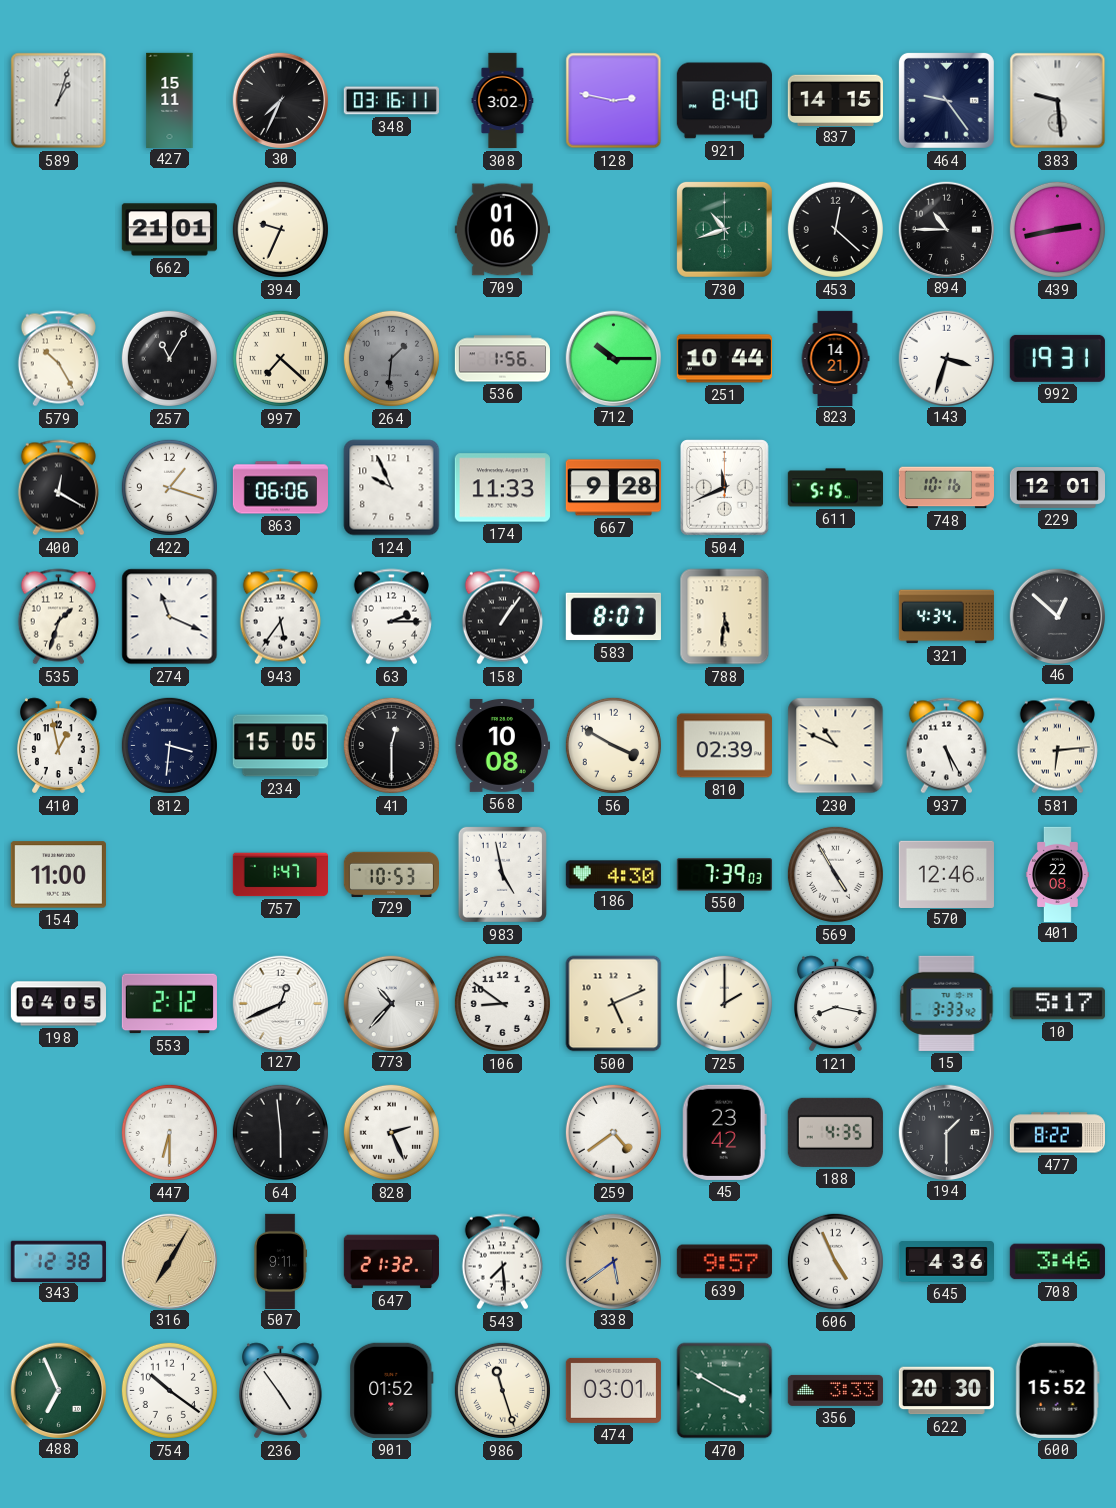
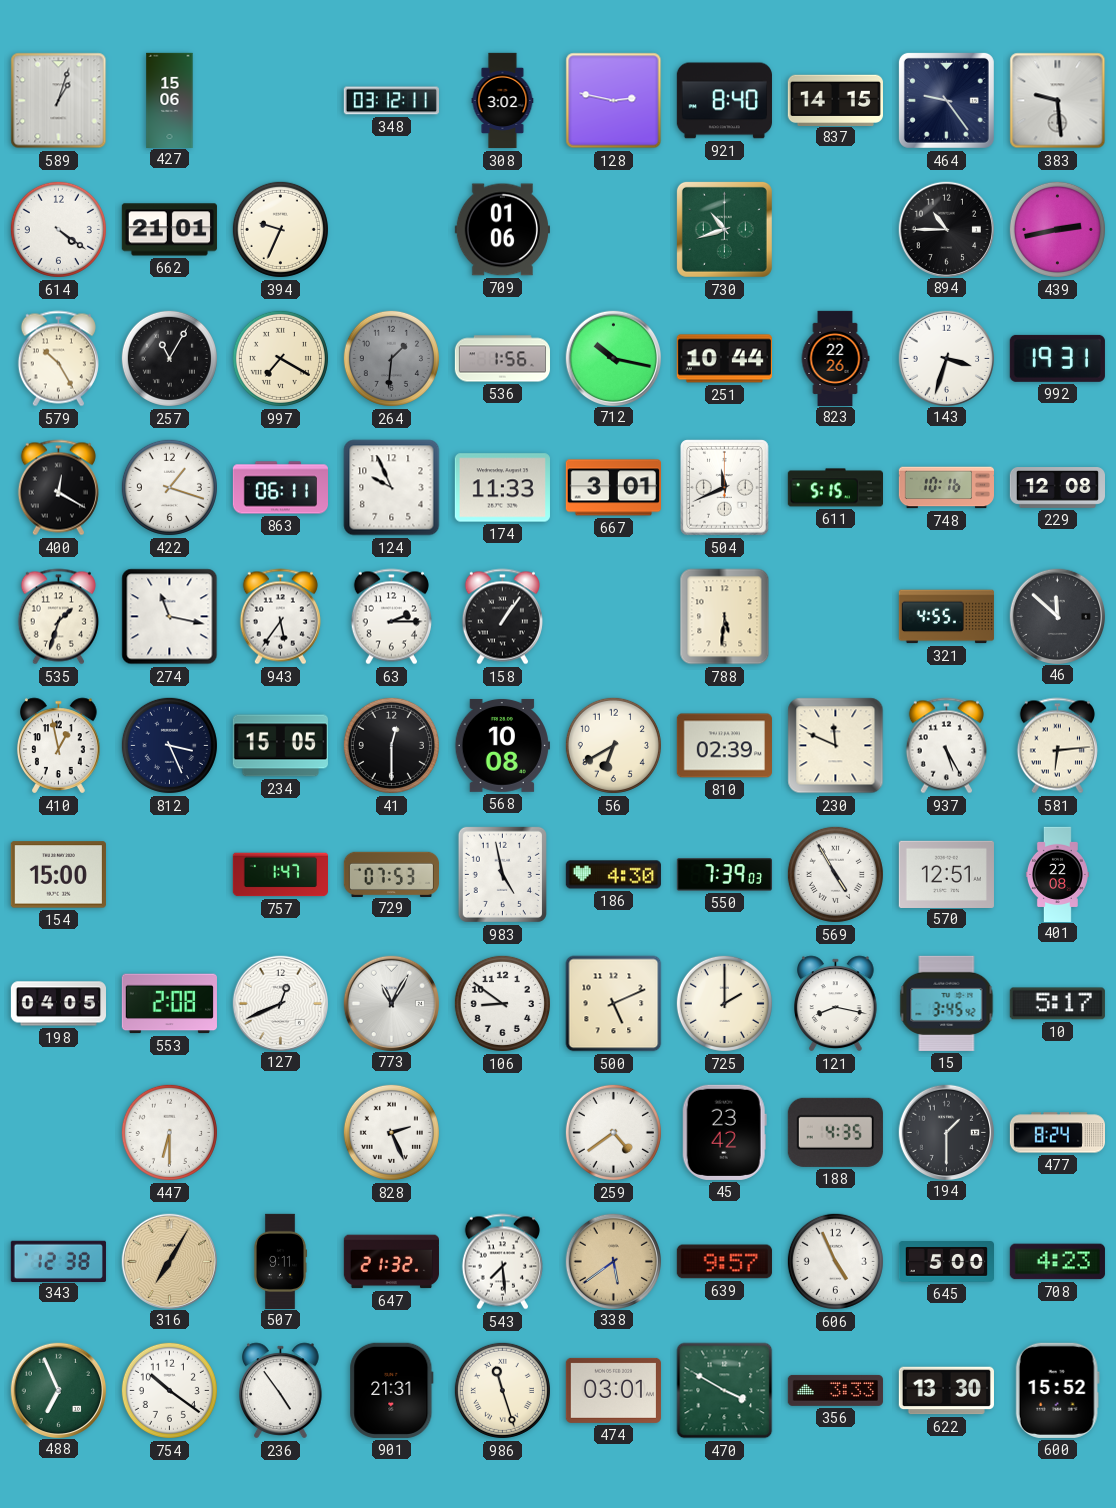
427: 15:11 -> 15:06 (170, 100)
30: 7:34 -> none (280, 100)
348: 03:16 -> 03:12 (391, 101)
614: none -> 4:21 (58, 229)
453: 12:22 -> none (835, 229)
997: 7:22 -> 7:20 (280, 358)
712: 10:15 -> 10:17 (613, 358)
823: 14:21 -> 22:26 (835, 358)
863: 06:06 -> 06:11 (280, 488)
667: 9:28 -> 3:01 (613, 488)
229: 12:01 -> 12:08 (1057, 488)
274: 11:19 -> 11:17 (170, 617)
583: 8:07 -> none (613, 617)
321: 4:34 -> 4:55 (946, 617)
46: 12:52 -> 11:52 (1057, 616)
812: 3:31 -> 3:26 (169, 745)
56: 3:50 -> 6:40 (613, 745)
230: 10:49 -> 11:49 (836, 746)
154: 11:00 -> 15:00 (58, 875)
729: 10:53 -> 07:53 (391, 874)
570: 12:46 -> 12:51 (946, 874)
553: 2:12 -> 2:08 (169, 1004)
773: 10:37 -> 11:05 (391, 1003)
15: 3:33 -> 3:45 (947, 1003)
64: 5:59 -> none (280, 1132)
477: 8:22 -> 8:24 (1057, 1133)
645: 4:36 -> 5:00 (946, 1262)
708: 3:46 -> 4:23 (1057, 1262)
901: 01:52 -> 21:31 (392, 1390)
622: 20:30 -> 13:30 (946, 1391)
